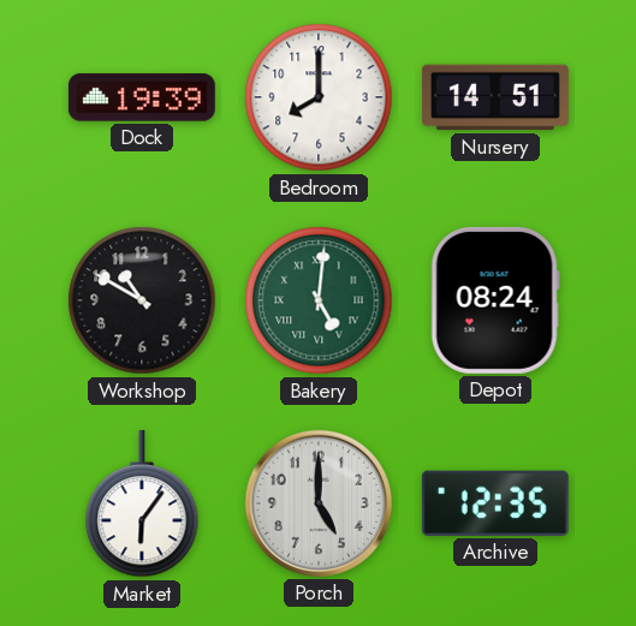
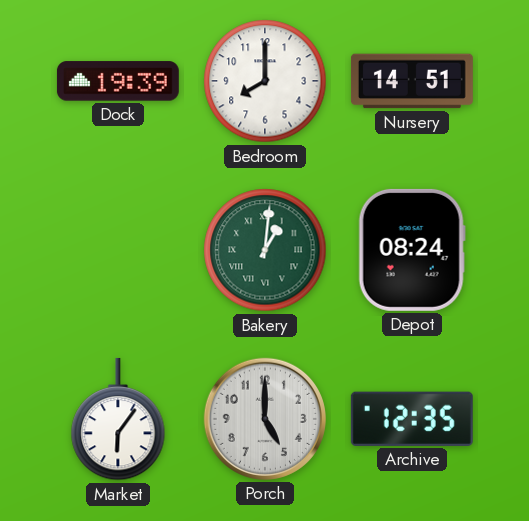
Workshop: 10:50 -> none (142, 300)
Bakery: 5:01 -> 1:01 (265, 250)
